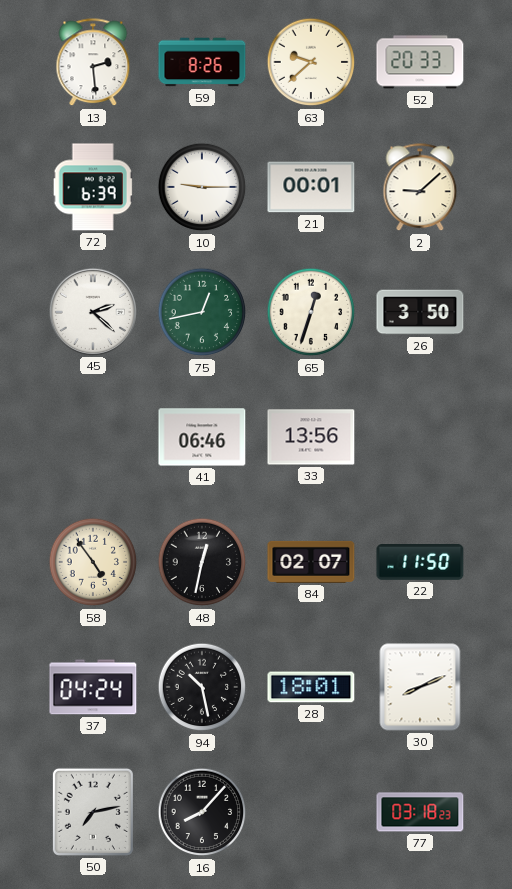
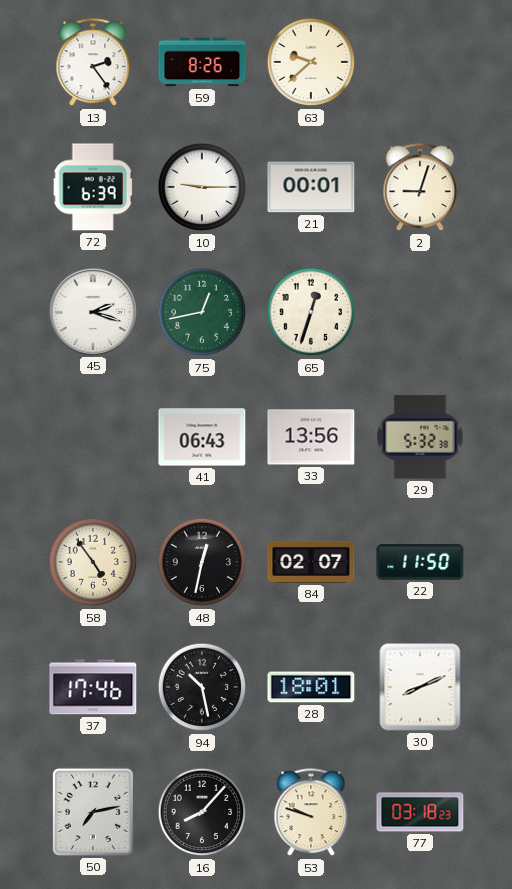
13: 2:29 -> 2:24 (93, 63)
52: 20:33 -> none (420, 62)
2: 9:08 -> 9:03 (420, 188)
45: 2:22 -> 2:18 (92, 311)
26: 3:50 -> none (420, 312)
41: 06:46 -> 06:43 (202, 437)
29: none -> 5:32 (420, 437)
37: 04:24 -> 17:46 (93, 687)
53: none -> 9:48 (311, 813)
